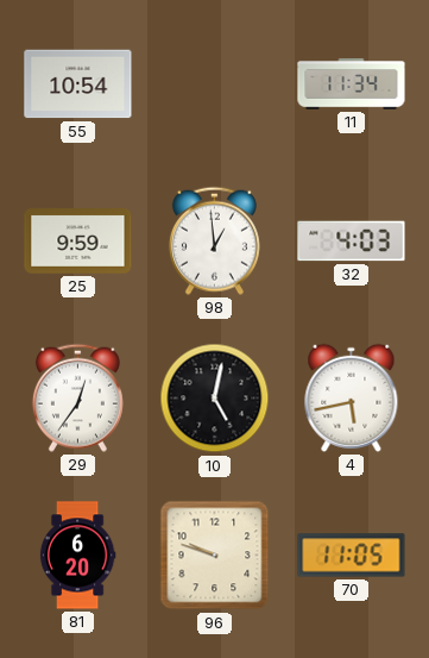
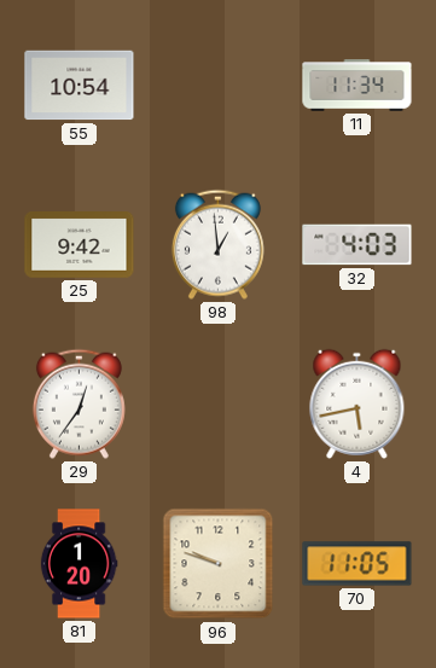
25: 9:59 -> 9:42 (80, 245)
10: 5:02 -> none (215, 399)
81: 6:20 -> 1:20 (79, 564)
